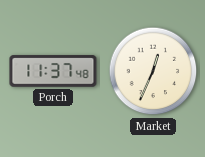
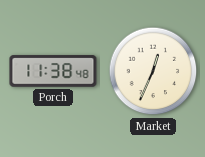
Porch: 11:37 -> 11:38 (53, 71)
